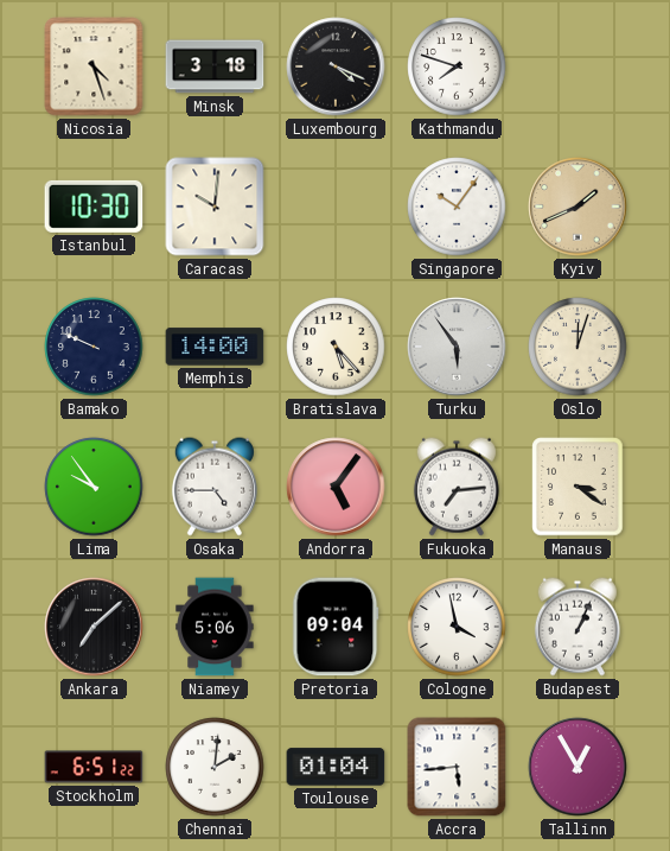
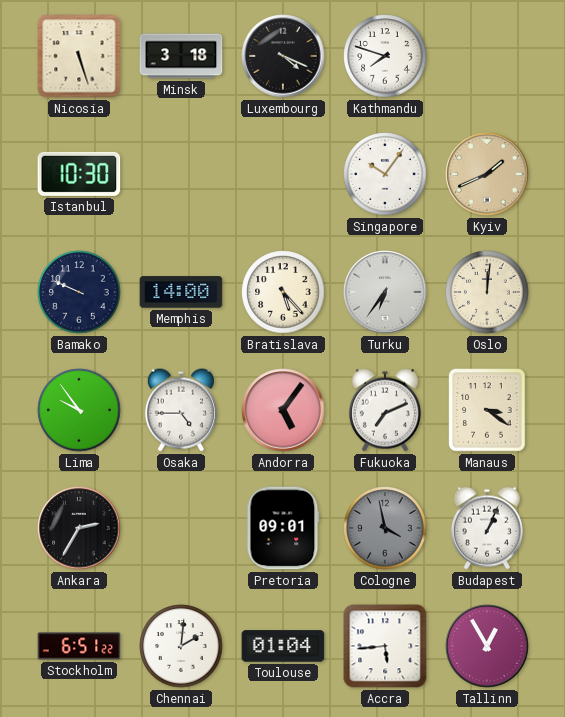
Nicosia: 4:27 -> 5:27 (79, 56)
Caracas: 10:01 -> none (215, 207)
Turku: 5:54 -> 6:36 (385, 292)
Oslo: 12:03 -> 12:01 (487, 292)
Fukuoka: 7:14 -> 7:11 (385, 410)
Ankara: 7:08 -> 2:35 (79, 528)
Niamey: 5:06 -> none (215, 627)
Pretoria: 09:04 -> 09:01 (283, 528)
Cologne dial: white -> grey (385, 528)
